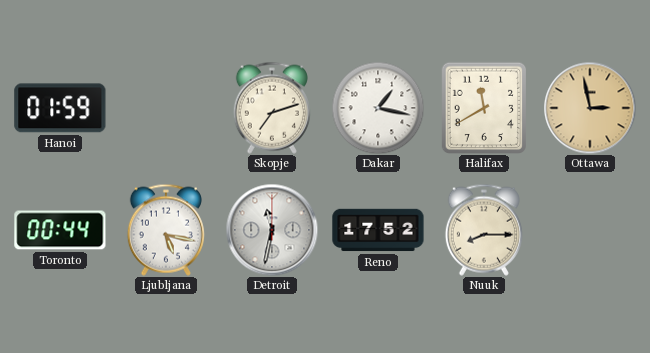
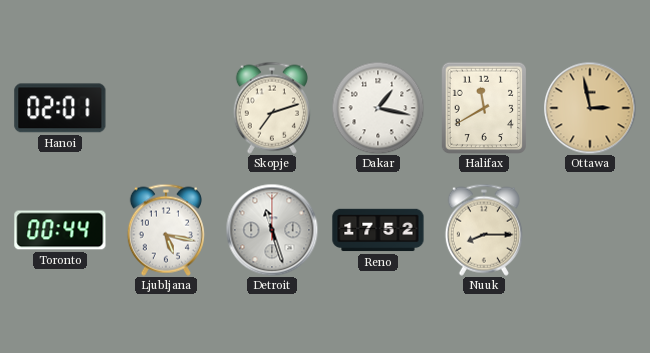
Hanoi: 01:59 -> 02:01 (60, 108)
Detroit: 11:32 -> 11:27 (272, 230)
